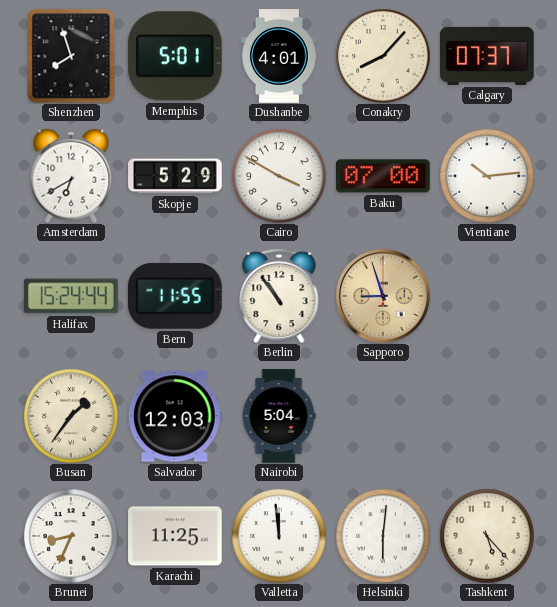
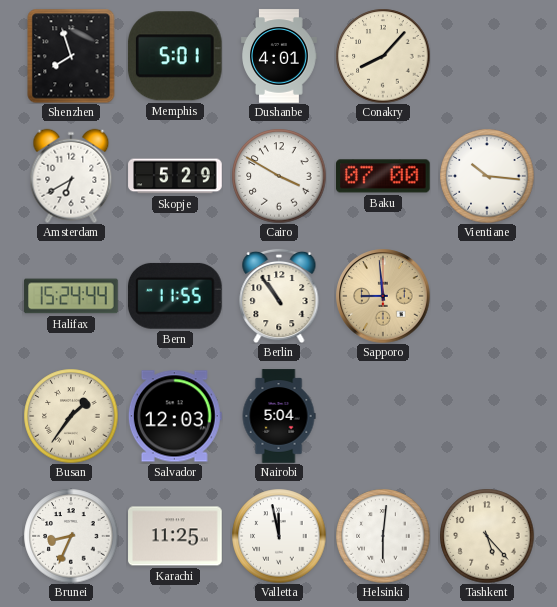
Calgary: 07:37 -> none (487, 56)
Vientiane: 10:14 -> 10:16 (487, 176)
Sapporo: 8:57 -> 8:59 (383, 296)
Valletta: 11:59 -> 11:58 (279, 536)
